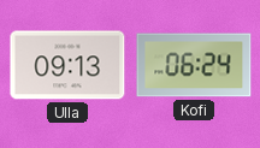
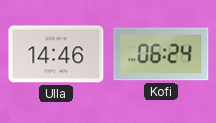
Ulla: 09:13 -> 14:46 (56, 54)
